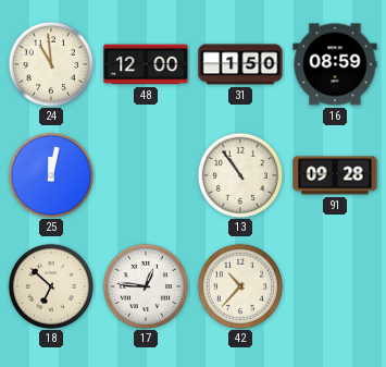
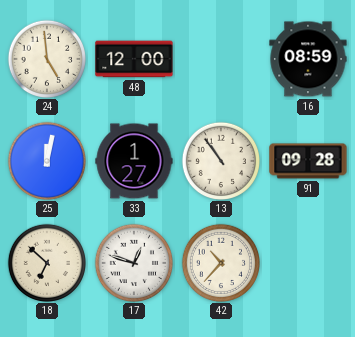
24: 10:59 -> 4:59 (46, 58)
31: 1:50 -> none (240, 64)
33: none -> 1:27 (134, 161)
17: 12:46 -> 12:48 (133, 262)
